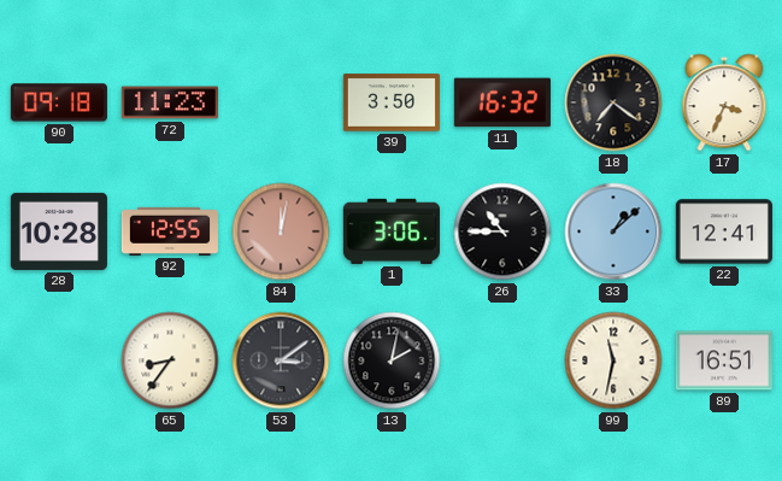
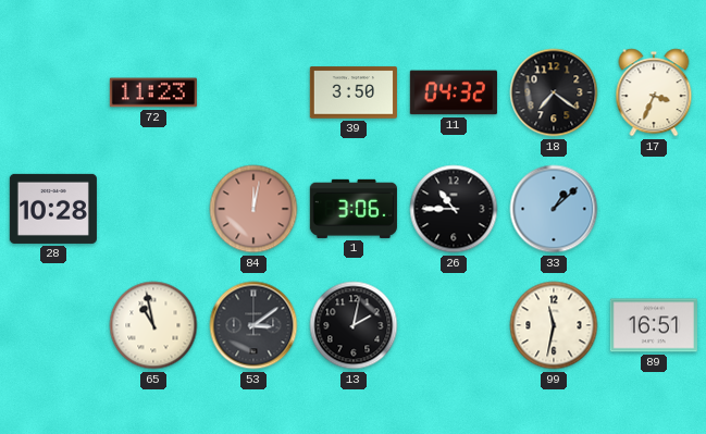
90: 09:18 -> none (59, 102)
11: 16:32 -> 04:32 (454, 92)
92: 12:55 -> none (170, 231)
22: 12:41 -> none (724, 231)
65: 8:36 -> 10:58 (153, 325)
